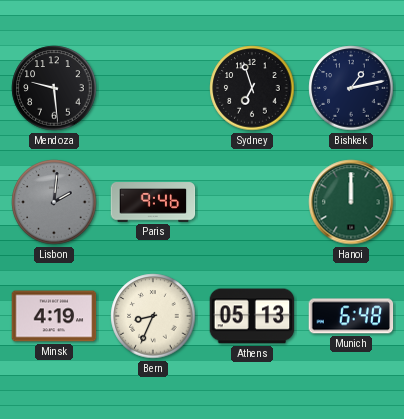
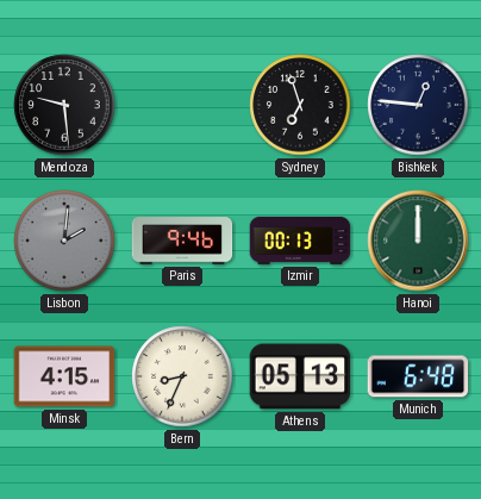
Bishkek: 1:13 -> 12:46 (418, 105)
Izmir: none -> 00:13 (300, 241)
Minsk: 4:19 -> 4:15 (64, 376)
